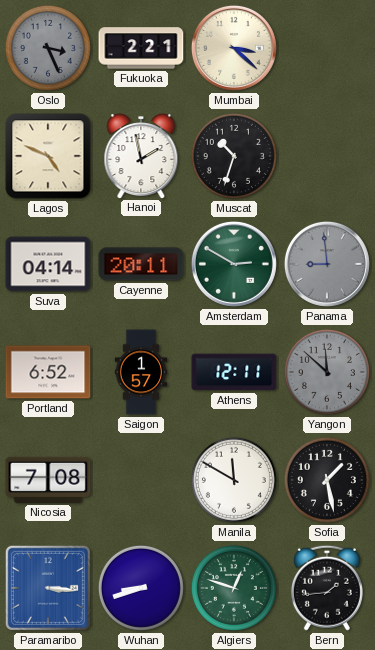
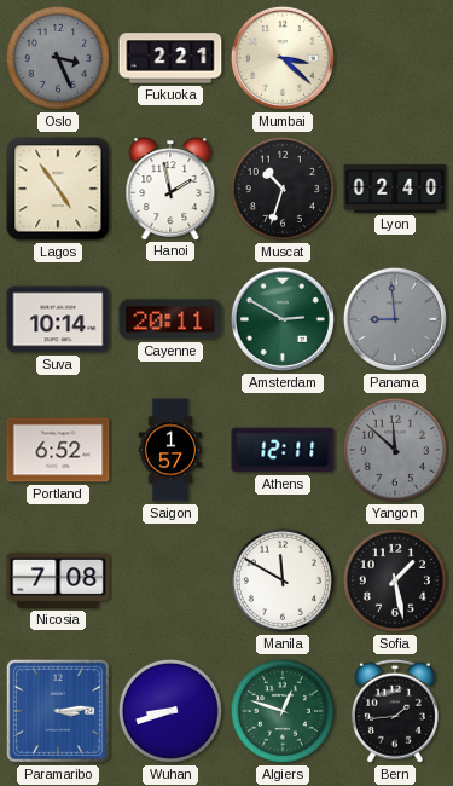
Lagos: 4:49 -> 4:54 (58, 189)
Lyon: none -> 02:40 (395, 189)
Suva: 04:14 -> 10:14 (58, 319)
Paramaribo: 3:16 -> 3:14 (58, 711)
